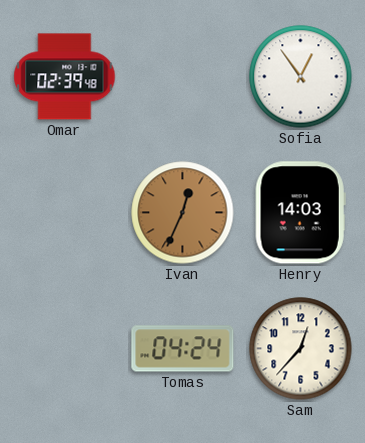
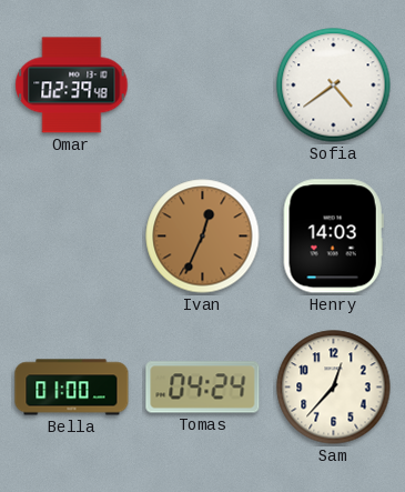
Sofia: 12:54 -> 4:39 (334, 86)
Bella: none -> 01:00 (72, 388)
